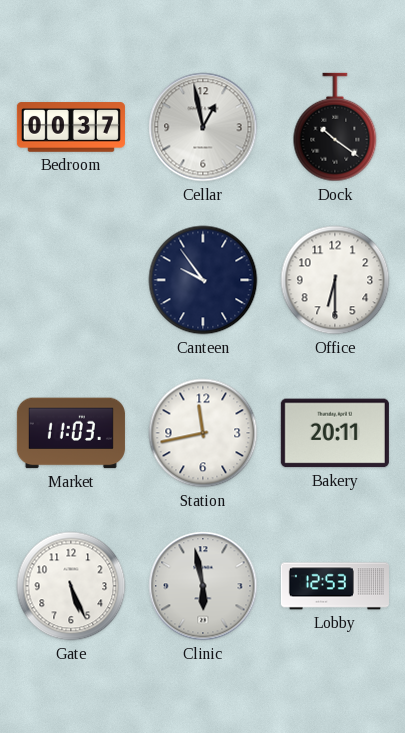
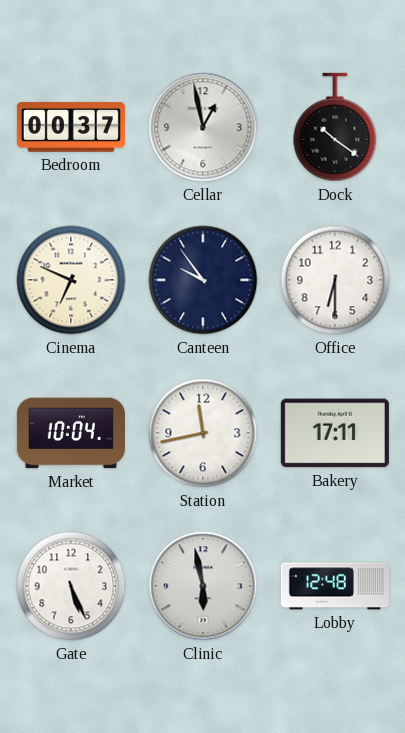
Cinema: none -> 6:49 (71, 280)
Market: 11:03 -> 10:04 (71, 433)
Bakery: 20:11 -> 17:11 (335, 433)
Lobby: 12:53 -> 12:48 (335, 586)
